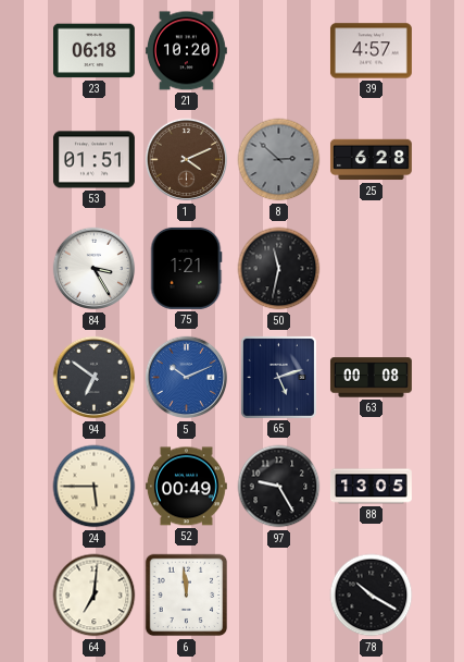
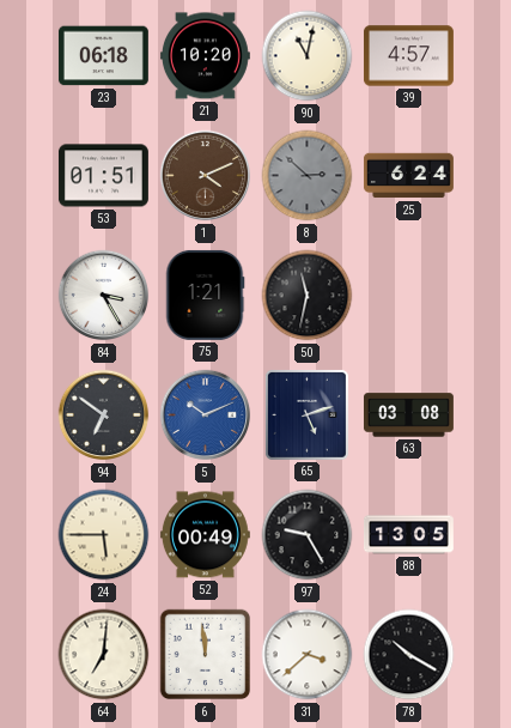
90: none -> 11:02 (308, 56)
25: 6:28 -> 6:24 (408, 176)
63: 00:08 -> 03:08 (408, 415)
31: none -> 3:38 (308, 655)
